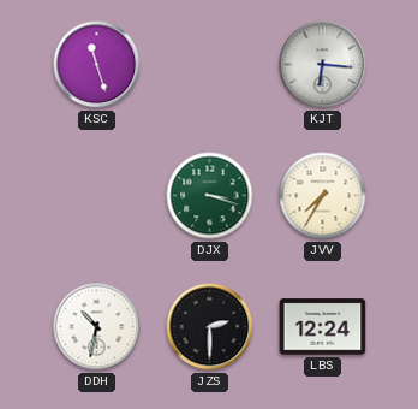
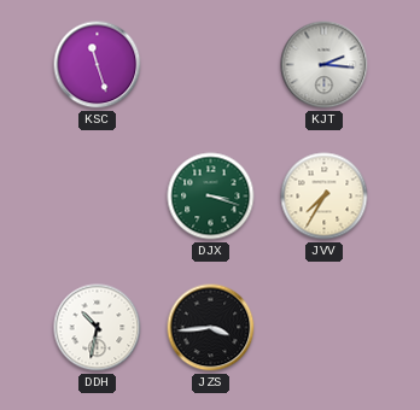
KJT: 6:16 -> 2:16 (325, 65)
JZS: 2:30 -> 3:44 (211, 328)
LBS: 12:24 -> none (323, 327)
